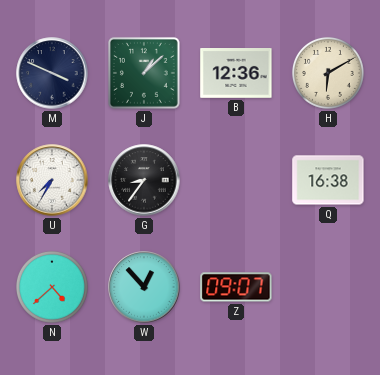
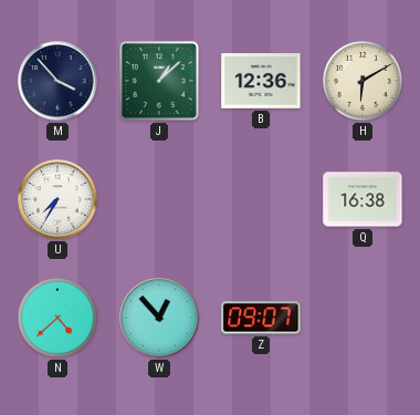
M: 3:49 -> 3:53 (57, 81)
G: 8:36 -> none (144, 180)
